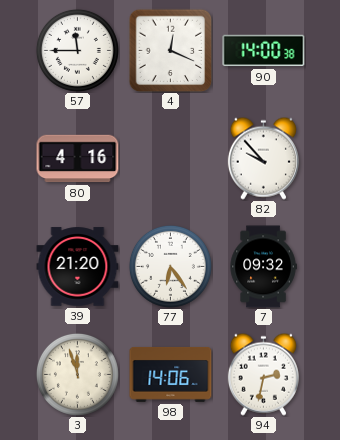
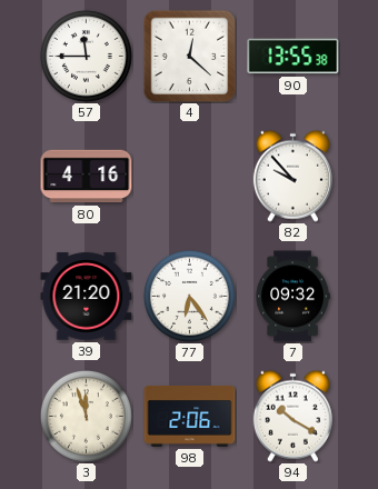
4: 12:19 -> 12:22 (189, 56)
90: 14:00 -> 13:55 (294, 57)
98: 14:06 -> 2:06 (190, 417)
94: 2:32 -> 10:20 (292, 416)
